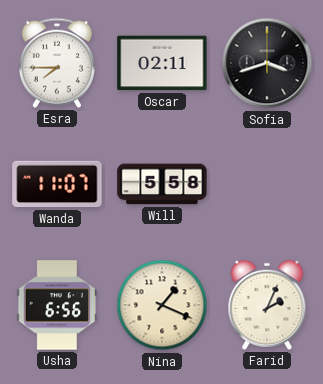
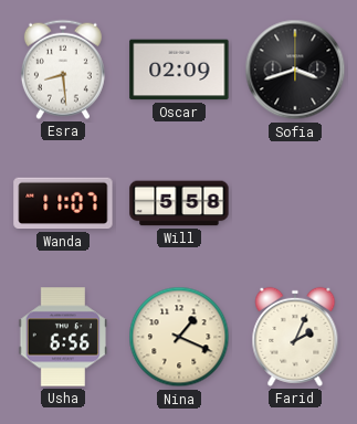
Esra: 7:45 -> 8:29 (63, 70)
Oscar: 02:11 -> 02:09 (179, 70)
